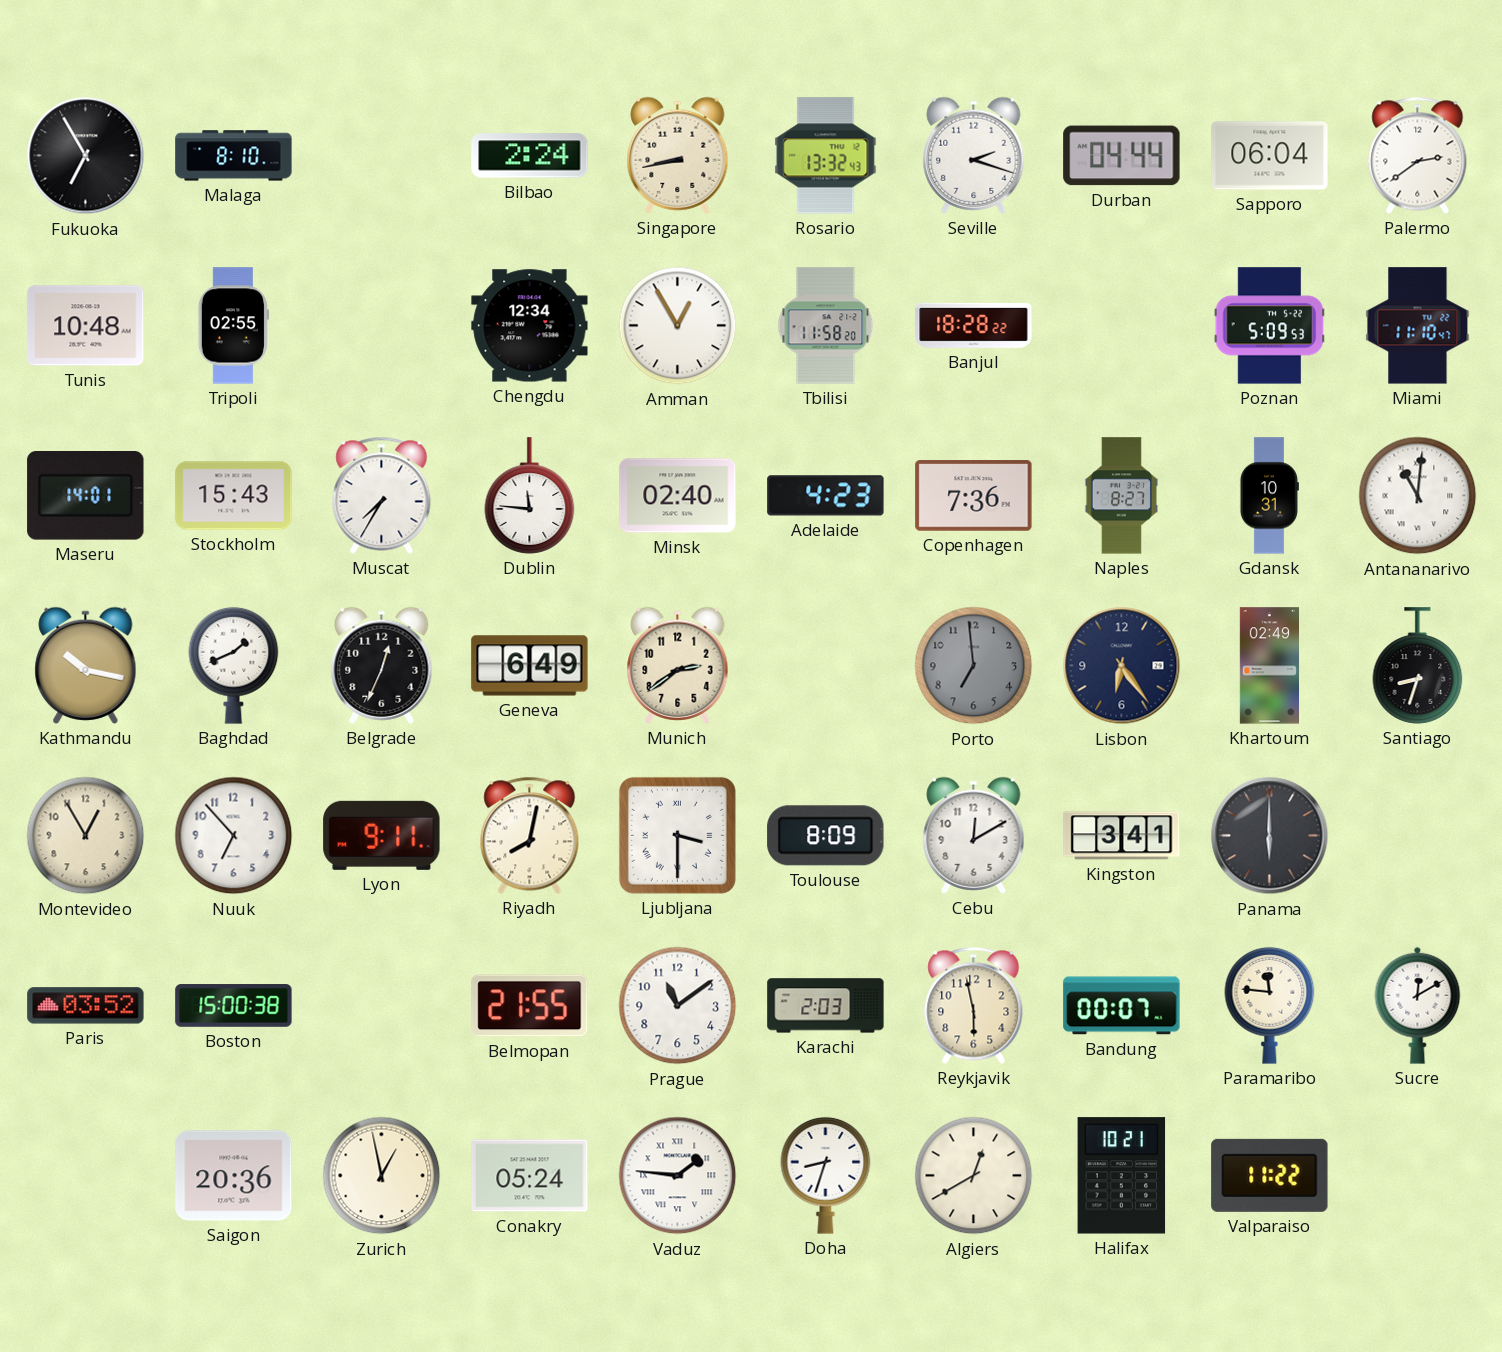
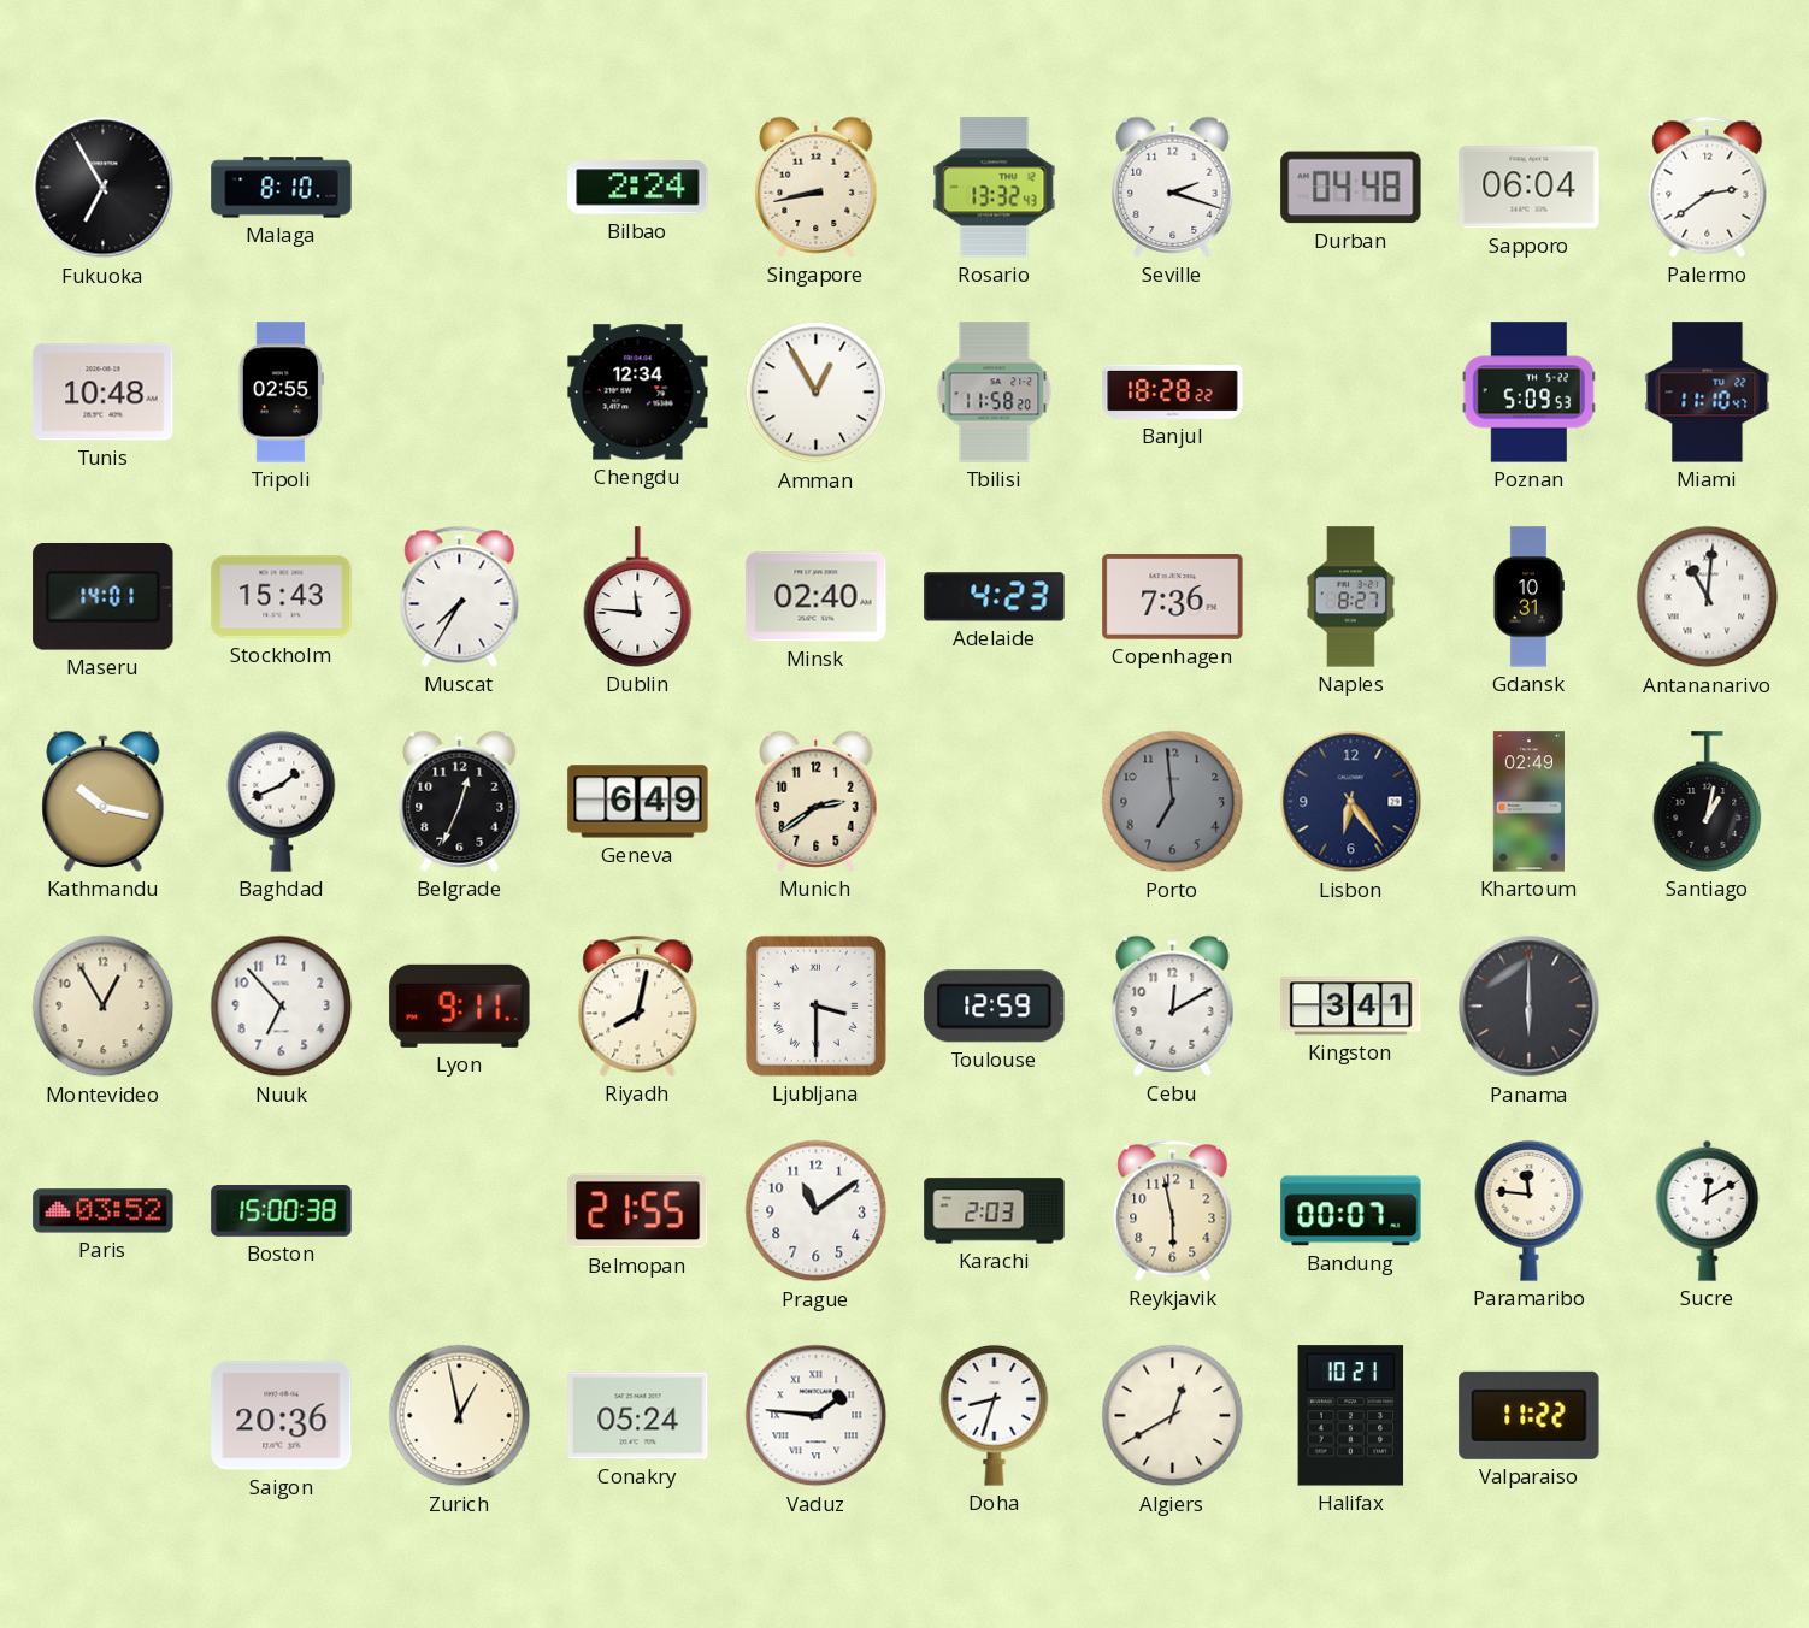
Durban: 04:44 -> 04:48 (1351, 188)
Santiago: 8:33 -> 1:02 (1708, 802)
Toulouse: 8:09 -> 12:59 (995, 1007)
